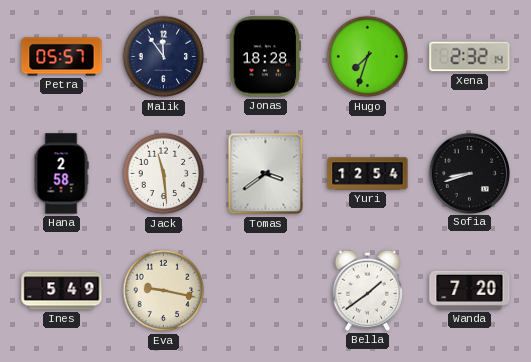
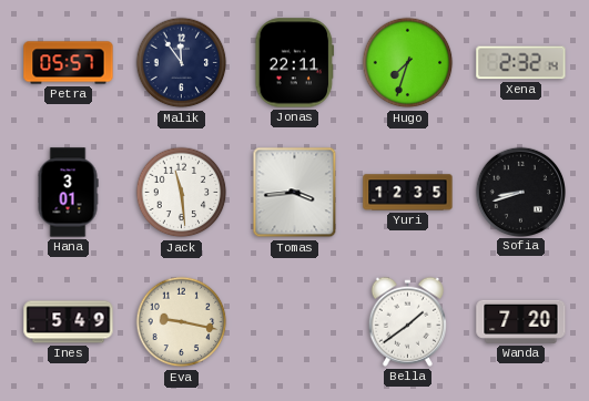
Jonas: 18:28 -> 22:11 (295, 63)
Hana: 2:58 -> 3:01 (68, 193)
Tomas: 3:39 -> 3:44 (295, 193)
Yuri: 12:54 -> 12:35 (408, 193)
